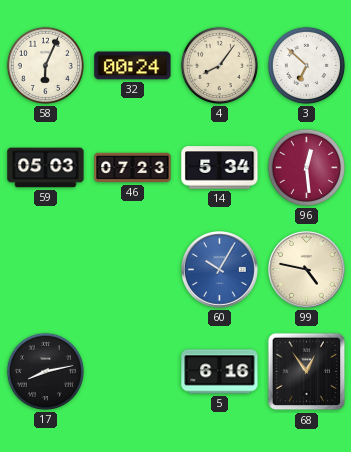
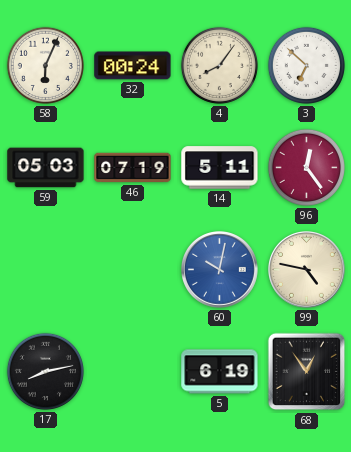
46: 07:23 -> 07:19 (133, 168)
14: 5:34 -> 5:11 (220, 168)
96: 12:29 -> 12:24 (306, 167)
60: 10:05 -> 10:02 (220, 270)
5: 6:16 -> 6:19 (220, 372)
